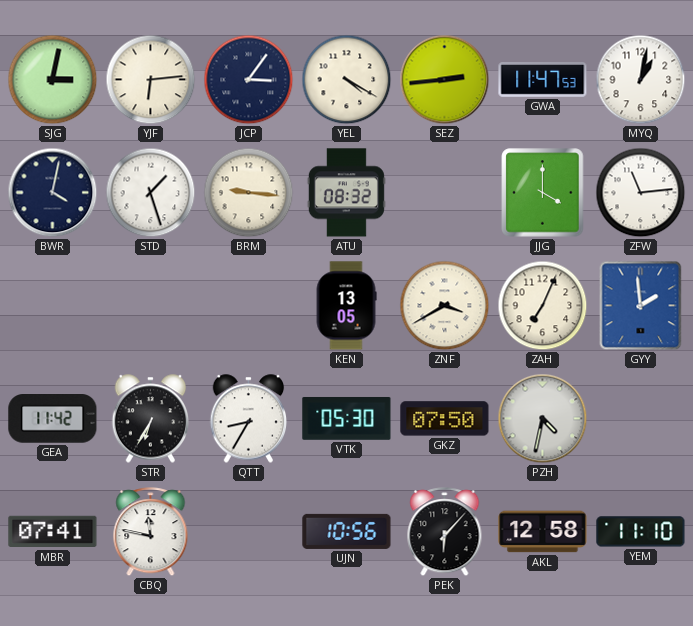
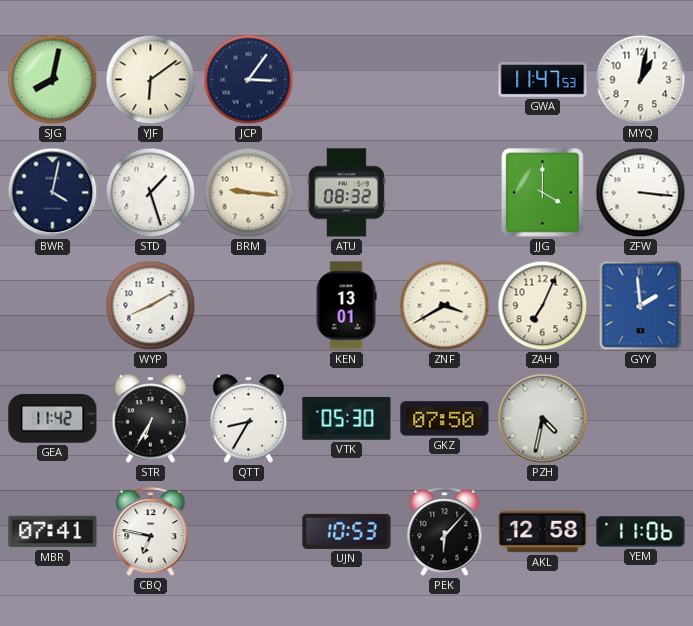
SJG: 3:02 -> 8:02 (53, 80)
YJF: 6:14 -> 6:09 (151, 80)
YEL: 4:20 -> none (347, 80)
SEZ: 2:44 -> none (445, 80)
ZFW: 11:14 -> 3:16 (641, 193)
WYP: none -> 8:10 (151, 306)
KEN: 13:05 -> 13:01 (346, 306)
CBQ: 11:47 -> 6:47 (151, 532)
UJN: 10:56 -> 10:53 (347, 531)
YEM: 11:10 -> 11:06 (641, 532)
